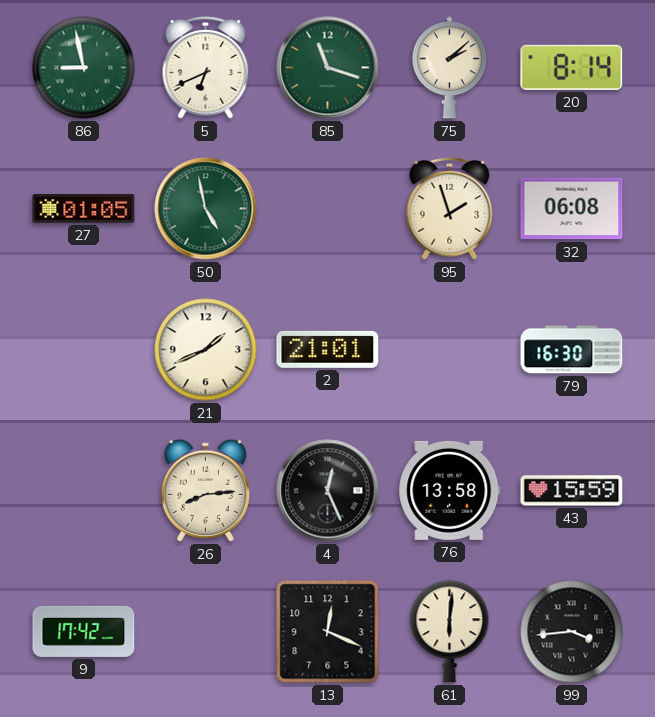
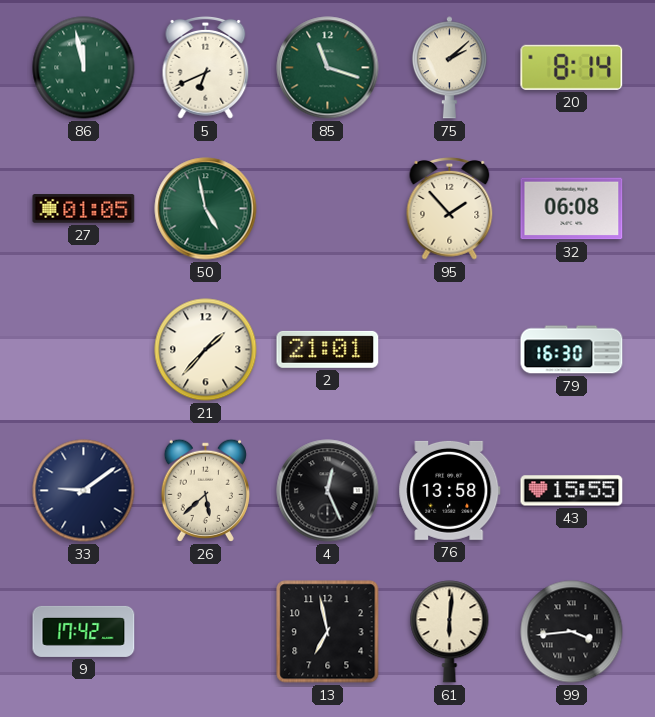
86: 8:58 -> 11:58 (84, 68)
95: 1:57 -> 1:53 (450, 209)
21: 1:41 -> 1:37 (206, 350)
33: none -> 9:09 (84, 491)
26: 8:14 -> 5:38 (205, 490)
43: 15:59 -> 15:55 (572, 491)
13: 12:19 -> 6:58 (328, 632)
